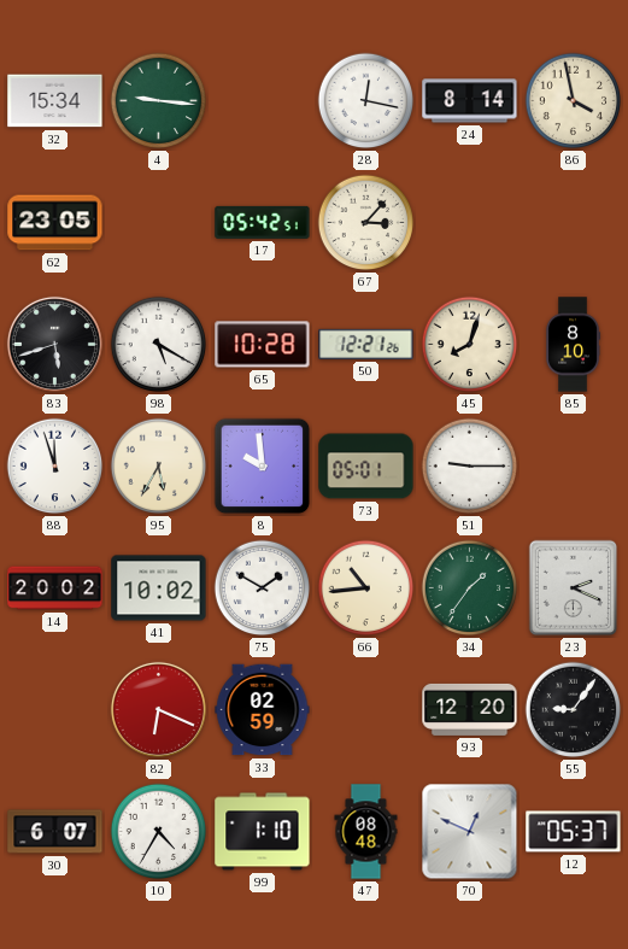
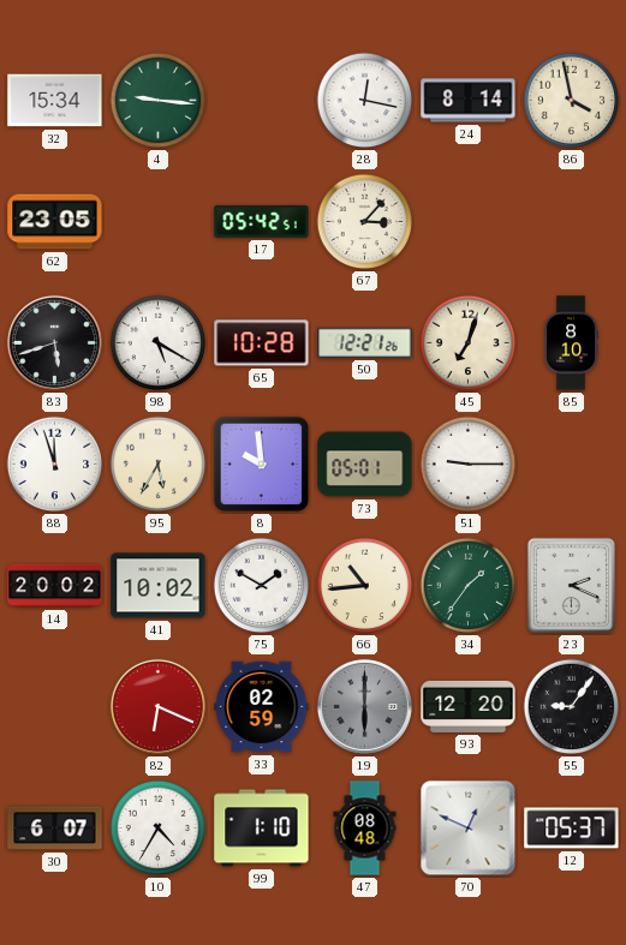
45: 8:03 -> 7:03 (469, 343)
19: none -> 6:00 (364, 706)
